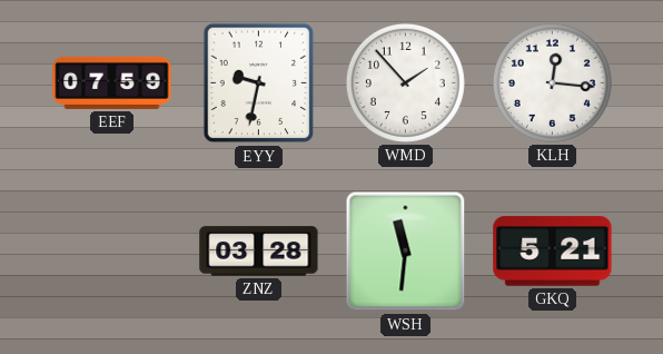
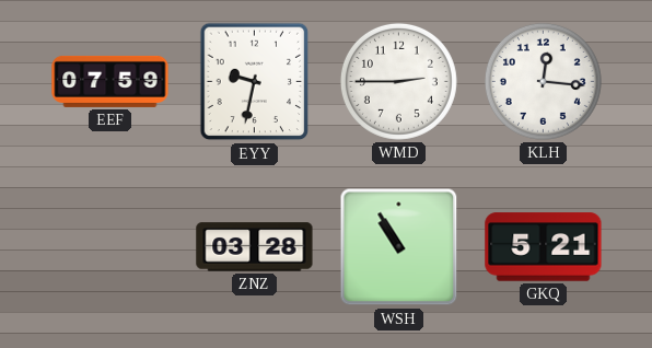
WMD: 1:53 -> 2:45 (398, 81)
WSH: 11:31 -> 10:55 (399, 247)
